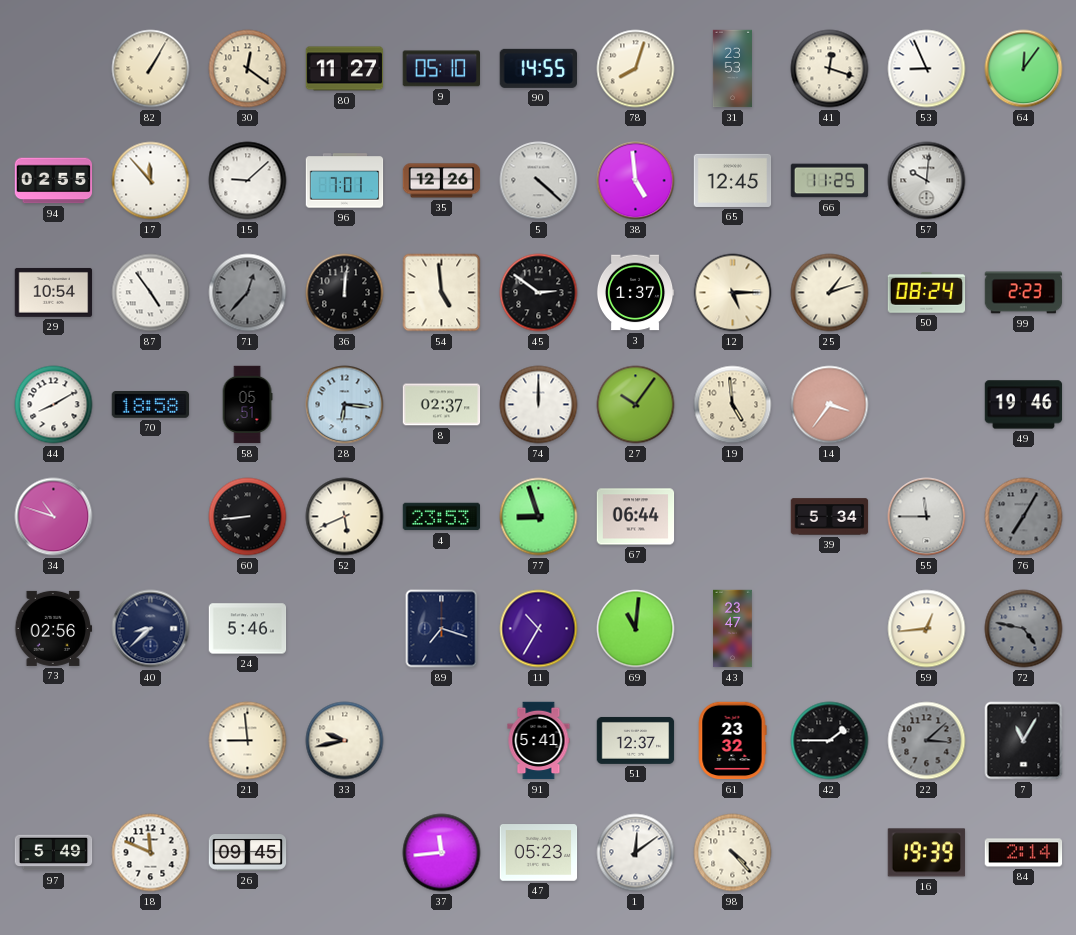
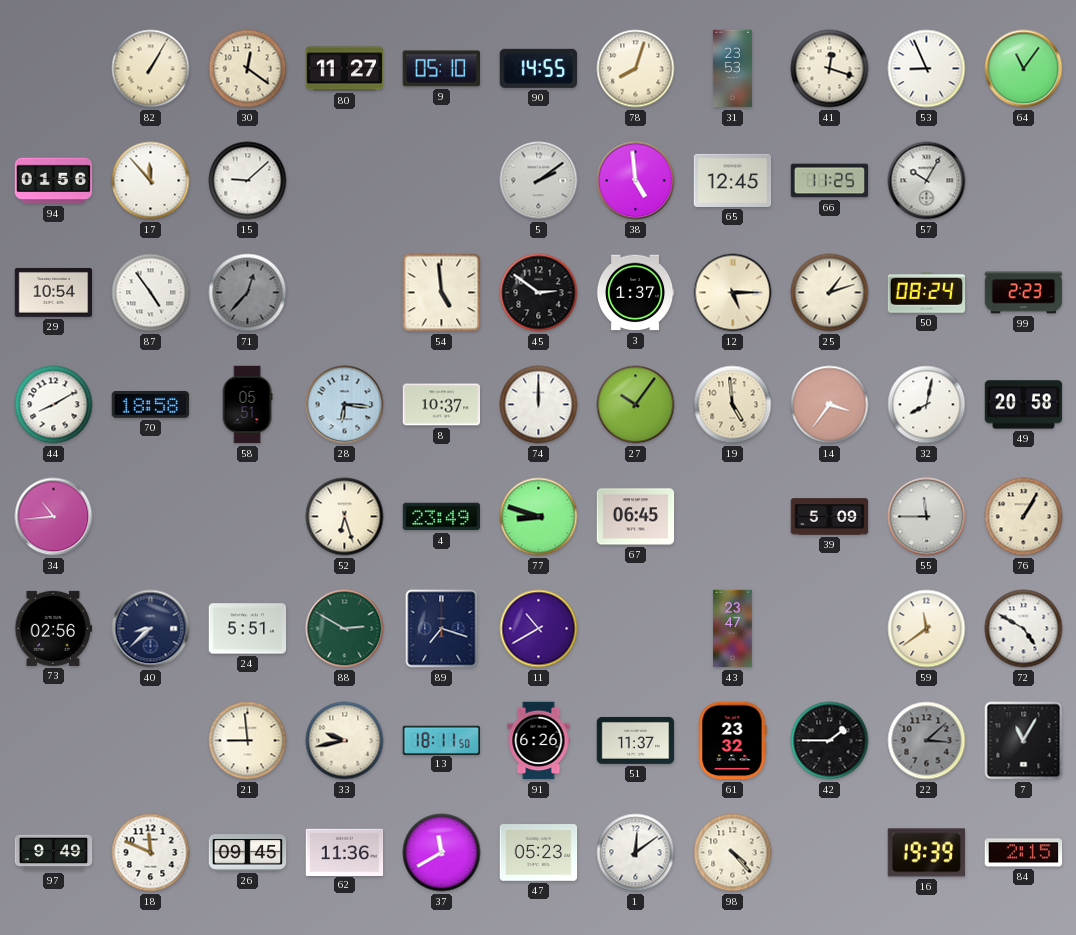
64: 12:06 -> 11:06 (1024, 69)
94: 02:55 -> 01:56 (54, 181)
96: 7:01 -> none (345, 181)
35: 12:26 -> none (442, 181)
5: 4:22 -> 2:09 (539, 181)
57: 10:01 -> 10:05 (927, 181)
36: 12:01 -> none (345, 293)
8: 02:37 -> 10:37 (442, 405)
32: none -> 8:02 (927, 405)
49: 19:46 -> 20:58 (1024, 405)
34: 10:48 -> 10:44 (54, 517)
60: 8:44 -> none (248, 517)
52: 5:41 -> 6:27 (345, 517)
4: 23:53 -> 23:49 (442, 517)
77: 8:57 -> 8:48 (539, 517)
67: 06:44 -> 06:45 (636, 517)
39: 5:34 -> 5:09 (830, 517)
76: 7:05 -> 1:05 (1024, 517)
76 dial: grey -> cream (1024, 517)
24: 5:46 -> 5:51 (248, 629)
88: none -> 2:50 (345, 629)
11: 10:35 -> 10:40 (539, 629)
69: 11:01 -> none (636, 629)
59: 12:44 -> 11:39 (927, 629)
72: 4:47 -> 4:50 (1024, 629)
72 dial: grey -> white (1024, 629)
13: none -> 18:11 (441, 740)
91: 5:41 -> 6:26 (539, 741)
51: 12:37 -> 11:37 (636, 740)
97: 5:49 -> 9:49 (54, 853)
62: none -> 11:36 (345, 852)
37: 11:44 -> 11:40 (442, 853)
84: 2:14 -> 2:15 (1024, 853)
